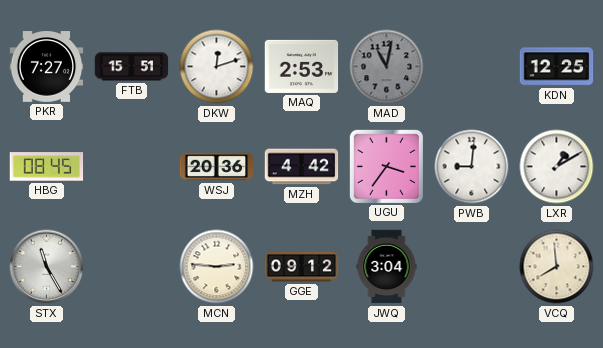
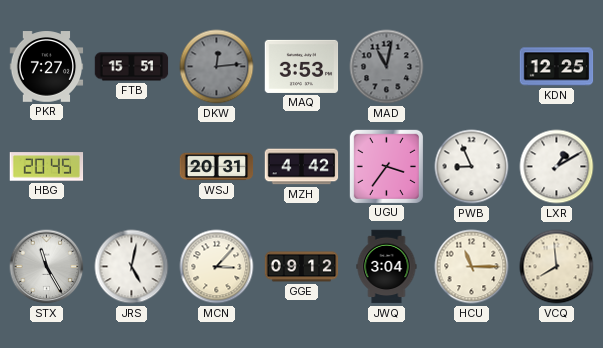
DKW: 12:12 -> 12:14 (217, 67)
DKW dial: white -> grey (217, 67)
MAQ: 2:53 -> 3:53 (302, 66)
HBG: 08:45 -> 20:45 (47, 167)
WSJ: 20:36 -> 20:31 (217, 167)
PWB: 9:01 -> 8:56 (472, 167)
JRS: none -> 5:02 (132, 267)
MCN: 2:46 -> 3:07 (217, 267)
HCU: none -> 11:15 (472, 267)
